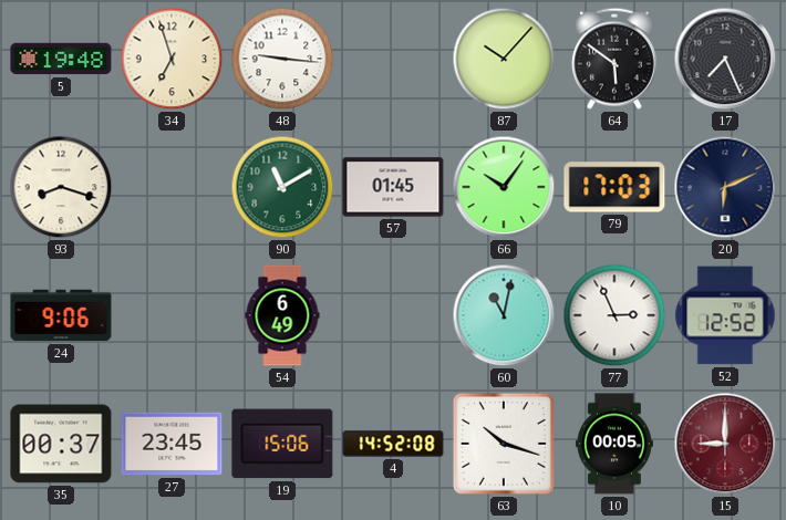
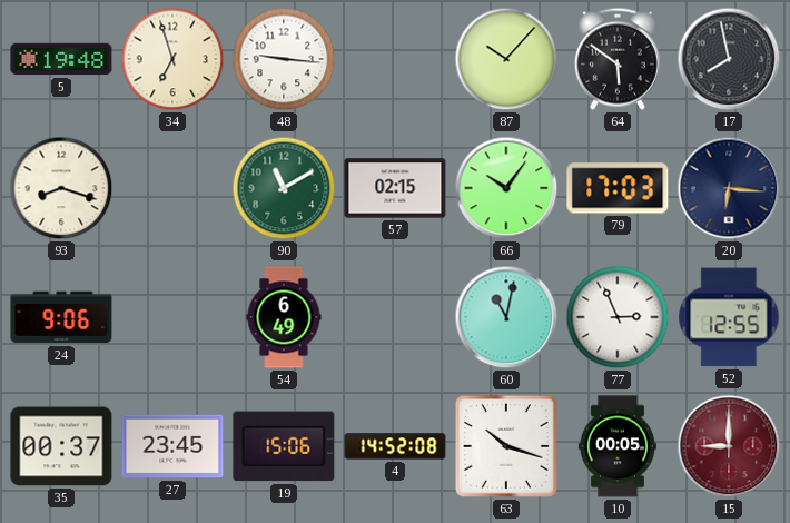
17: 7:26 -> 7:58 (729, 59)
57: 01:45 -> 02:15 (395, 188)
20: 6:11 -> 6:16 (729, 188)
52: 12:52 -> 12:55 (729, 317)
